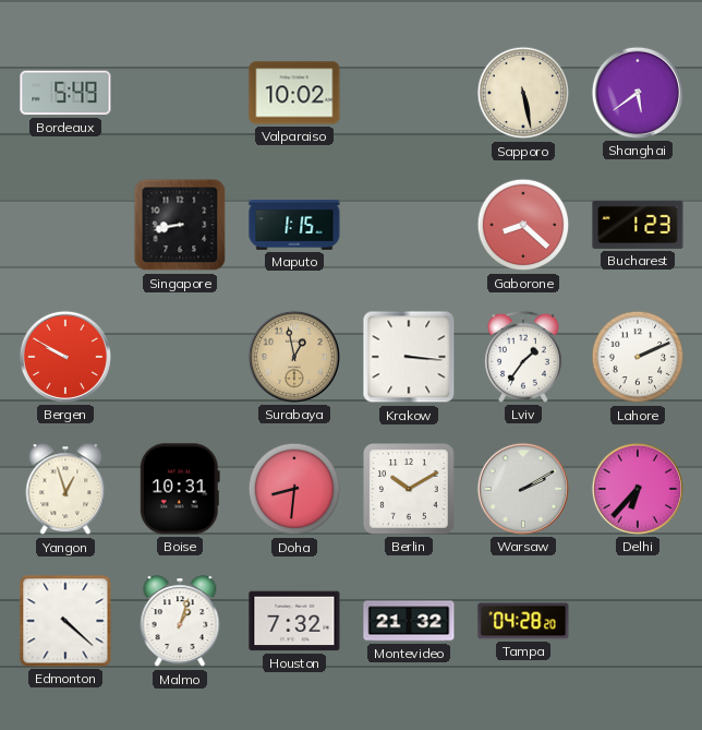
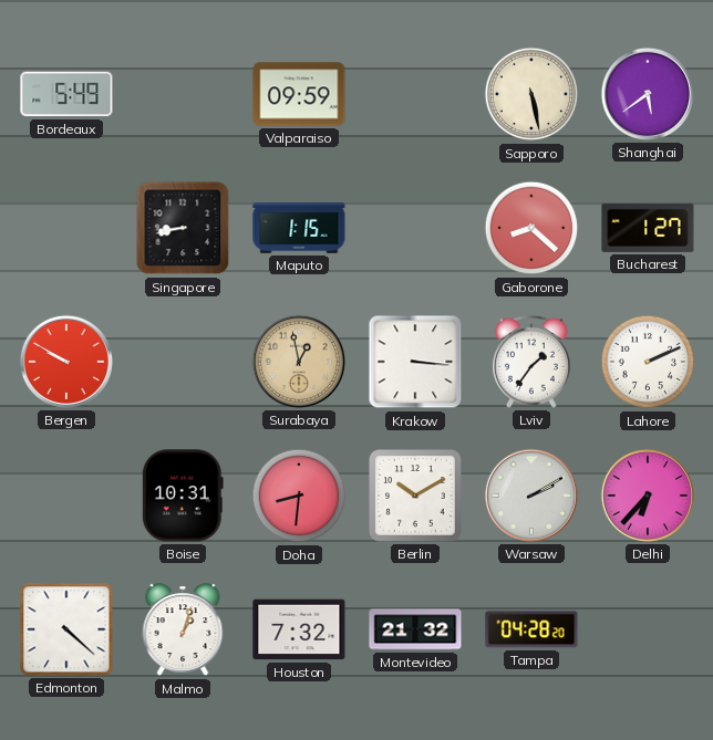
Valparaiso: 10:02 -> 09:59 (299, 94)
Bucharest: 1:23 -> 1:27 (648, 228)
Yangon: 12:57 -> none (65, 490)
